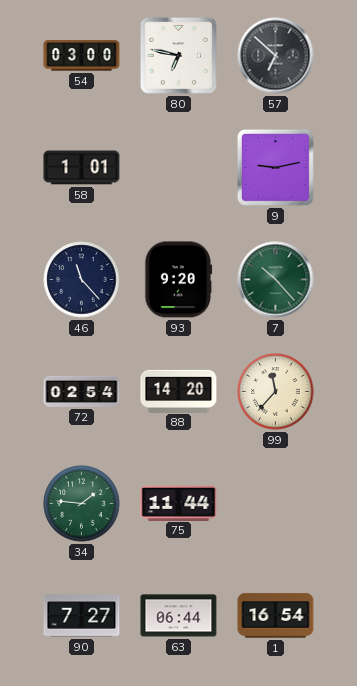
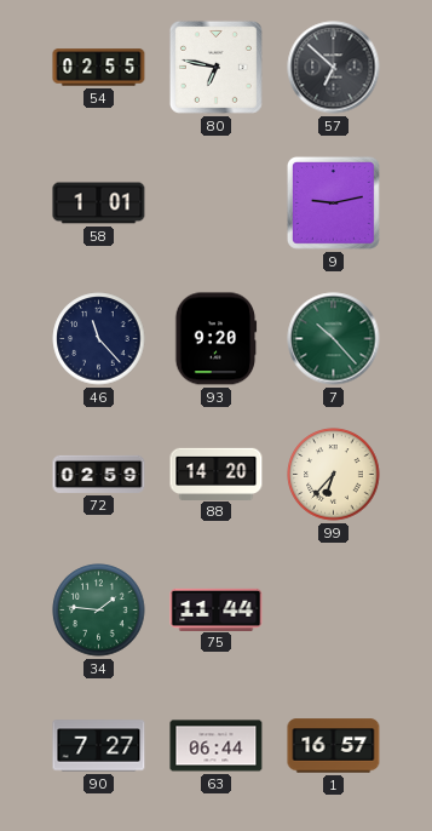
54: 03:00 -> 02:55 (99, 68)
72: 02:54 -> 02:59 (99, 474)
99: 11:37 -> 6:37 (334, 475)
1: 16:54 -> 16:57 (334, 746)
